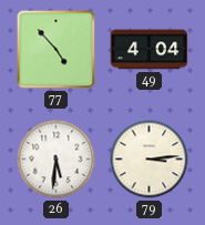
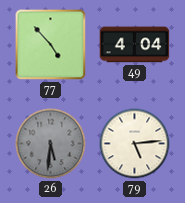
26 dial: white -> grey (51, 144)
79: 3:14 -> 5:14 (135, 144)
